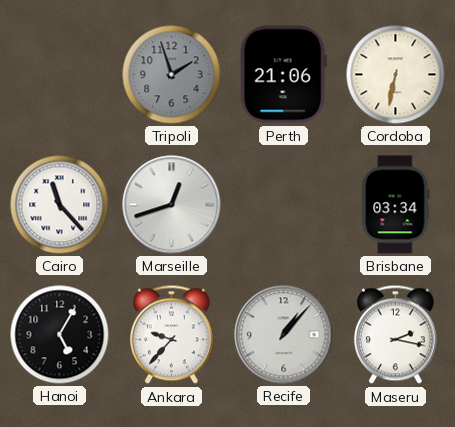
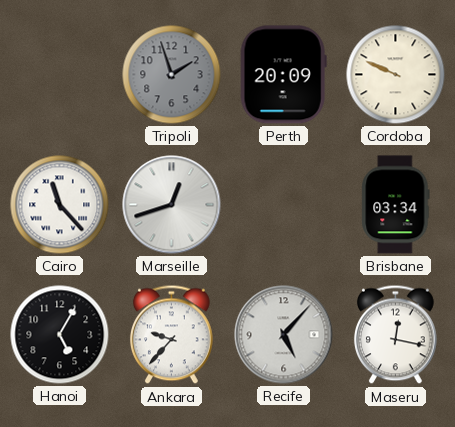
Perth: 21:06 -> 20:09 (283, 75)
Cordoba: 6:32 -> 9:49 (396, 75)
Recife: 1:07 -> 5:07 (284, 335)
Maseru: 2:17 -> 12:17 (396, 335)
